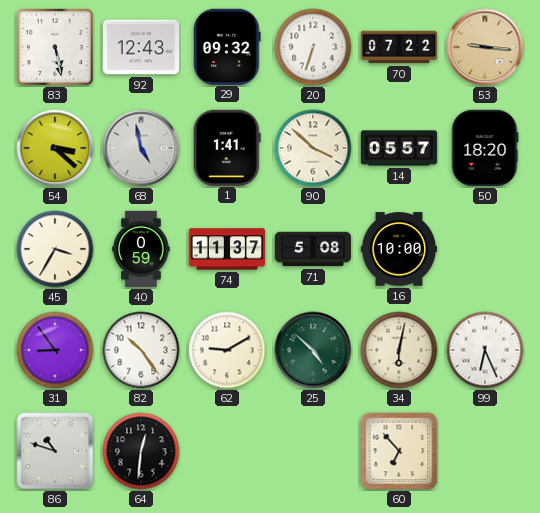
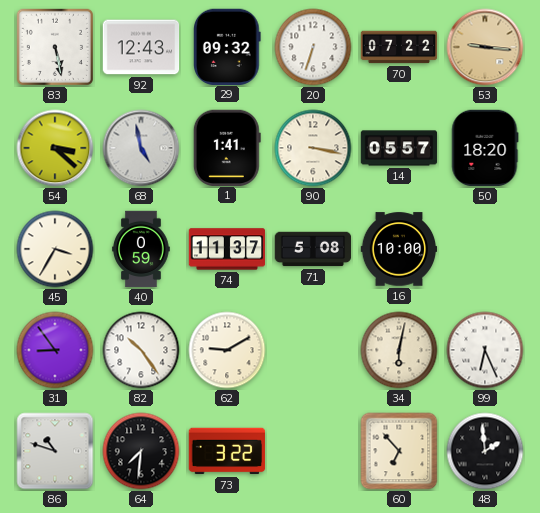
90: 3:52 -> 3:17 (313, 148)
25: 4:52 -> none (313, 350)
64: 12:31 -> 7:31 (141, 451)
73: none -> 3:22 (227, 451)
48: none -> 1:59 (485, 451)
